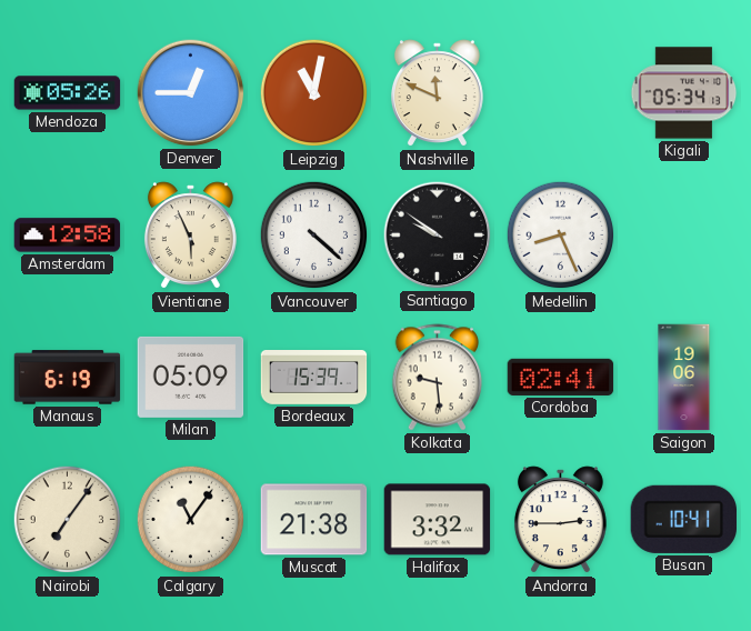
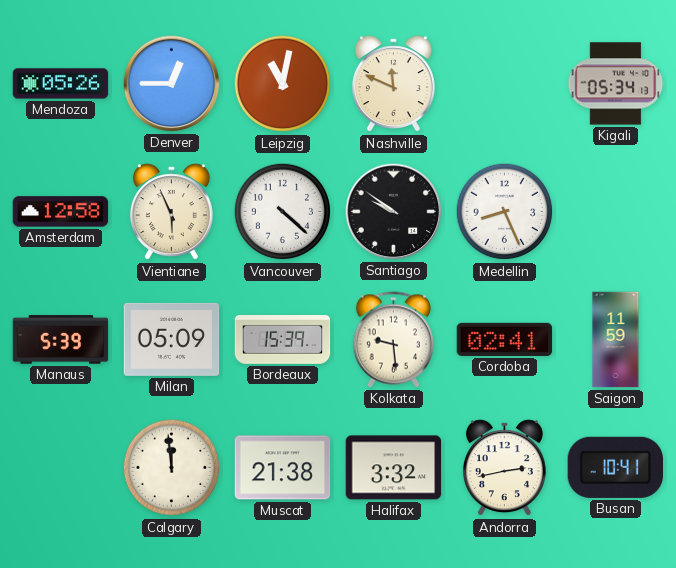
Manaus: 6:19 -> 5:39 (61, 340)
Saigon: 19:06 -> 11:59 (616, 340)
Nairobi: 7:06 -> none (68, 520)
Calgary: 11:06 -> 11:59 (172, 468)
Andorra: 2:45 -> 2:43 (504, 468)
